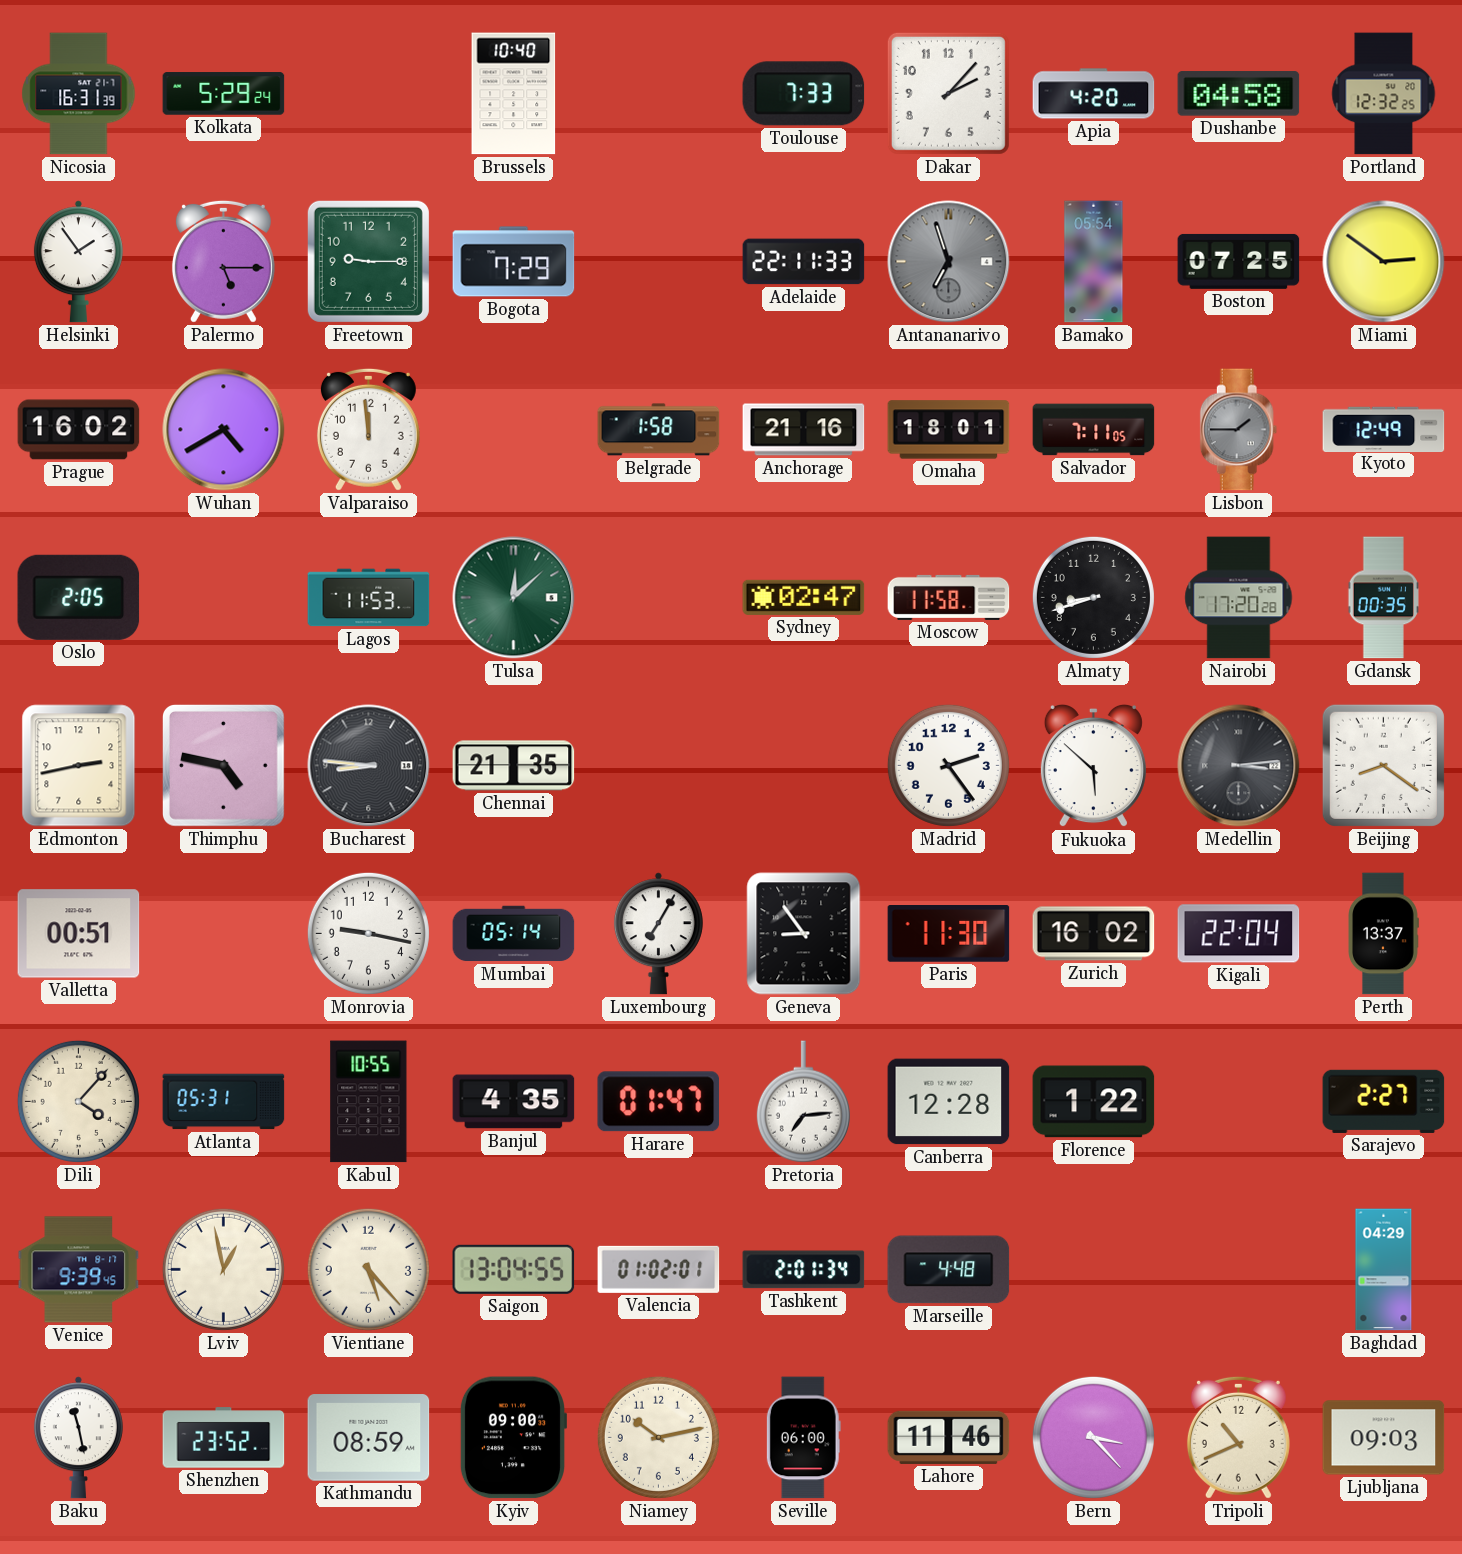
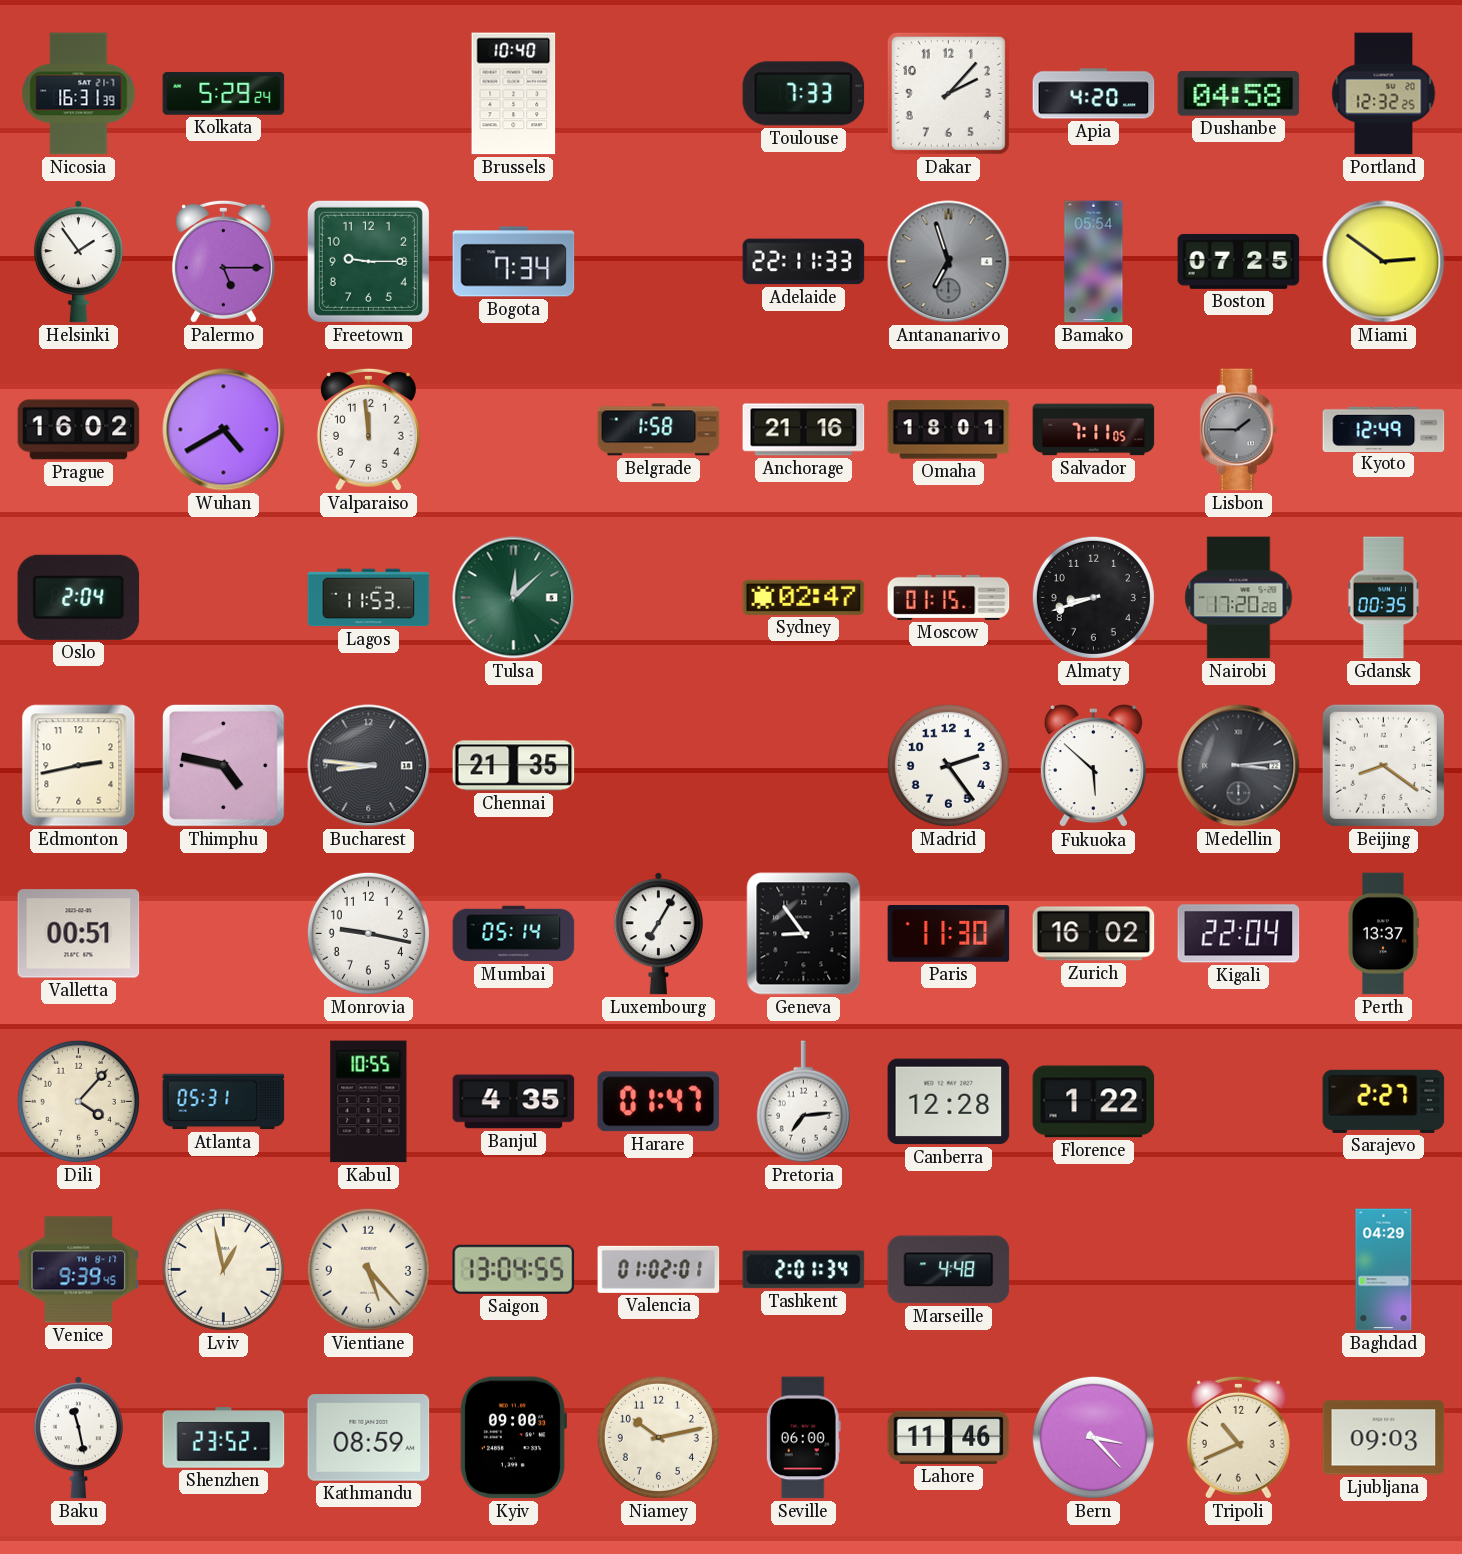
Bogota: 7:29 -> 7:34 (514, 262)
Oslo: 2:05 -> 2:04 (79, 597)
Moscow: 11:58 -> 01:15 (949, 597)
